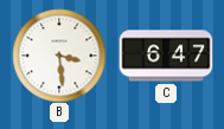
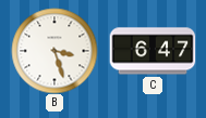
B: 3:29 -> 3:27 (54, 51)
